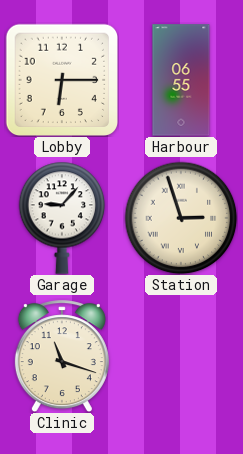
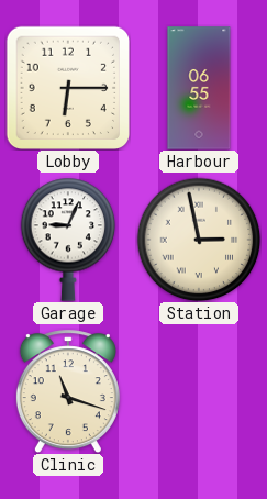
Garage: 9:07 -> 9:04 (68, 240)
Station: 2:57 -> 2:58 (199, 240)
